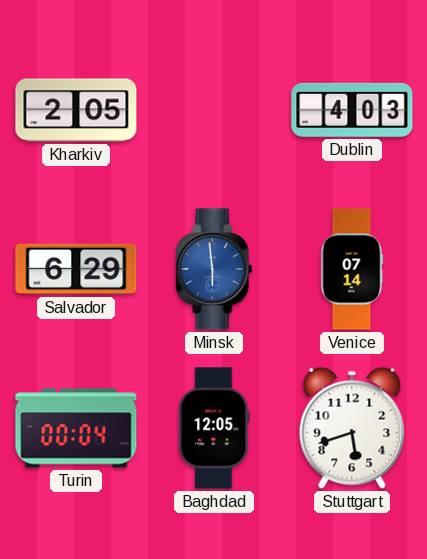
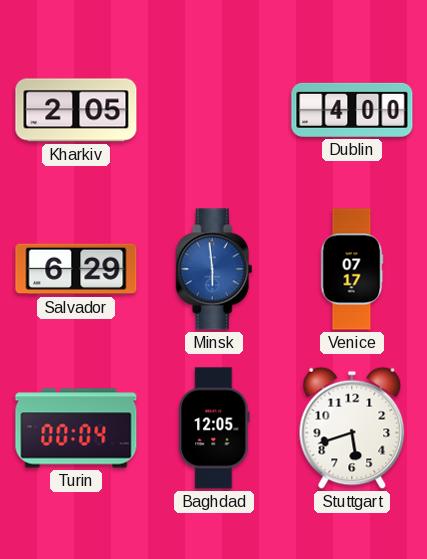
Dublin: 4:03 -> 4:00 (352, 110)
Venice: 07:14 -> 07:17 (352, 269)
